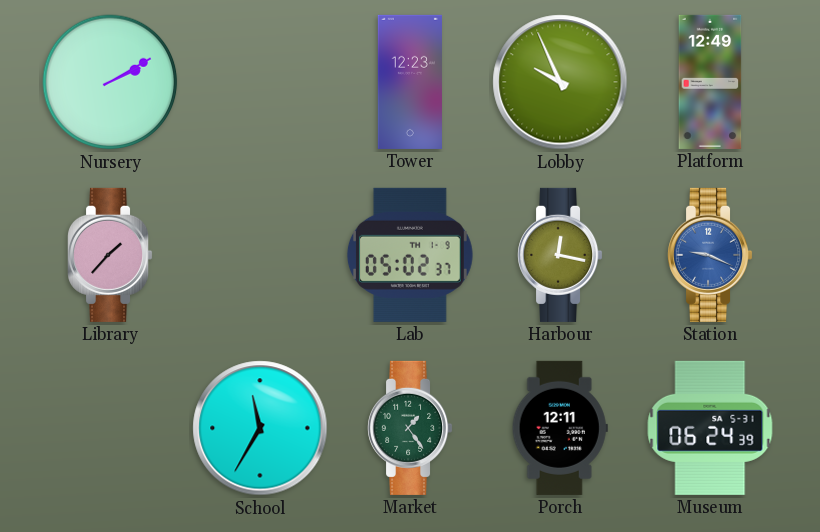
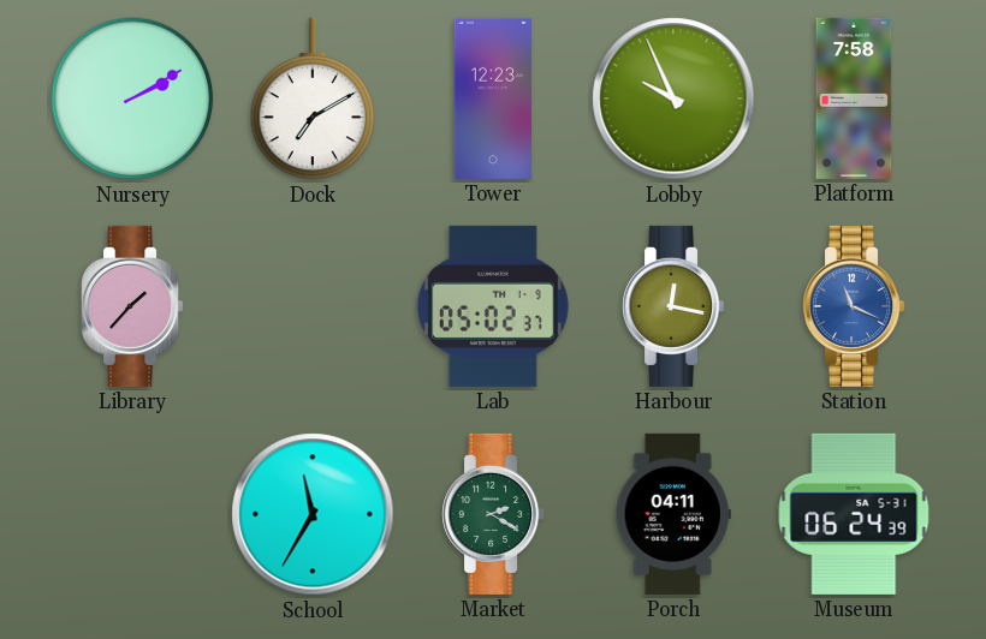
Dock: none -> 7:10 (313, 98)
Platform: 12:49 -> 7:58 (854, 98)
Station: 9:19 -> 11:19 (855, 306)
Market: 1:24 -> 2:20 (494, 514)
Porch: 12:11 -> 04:11 (673, 514)
